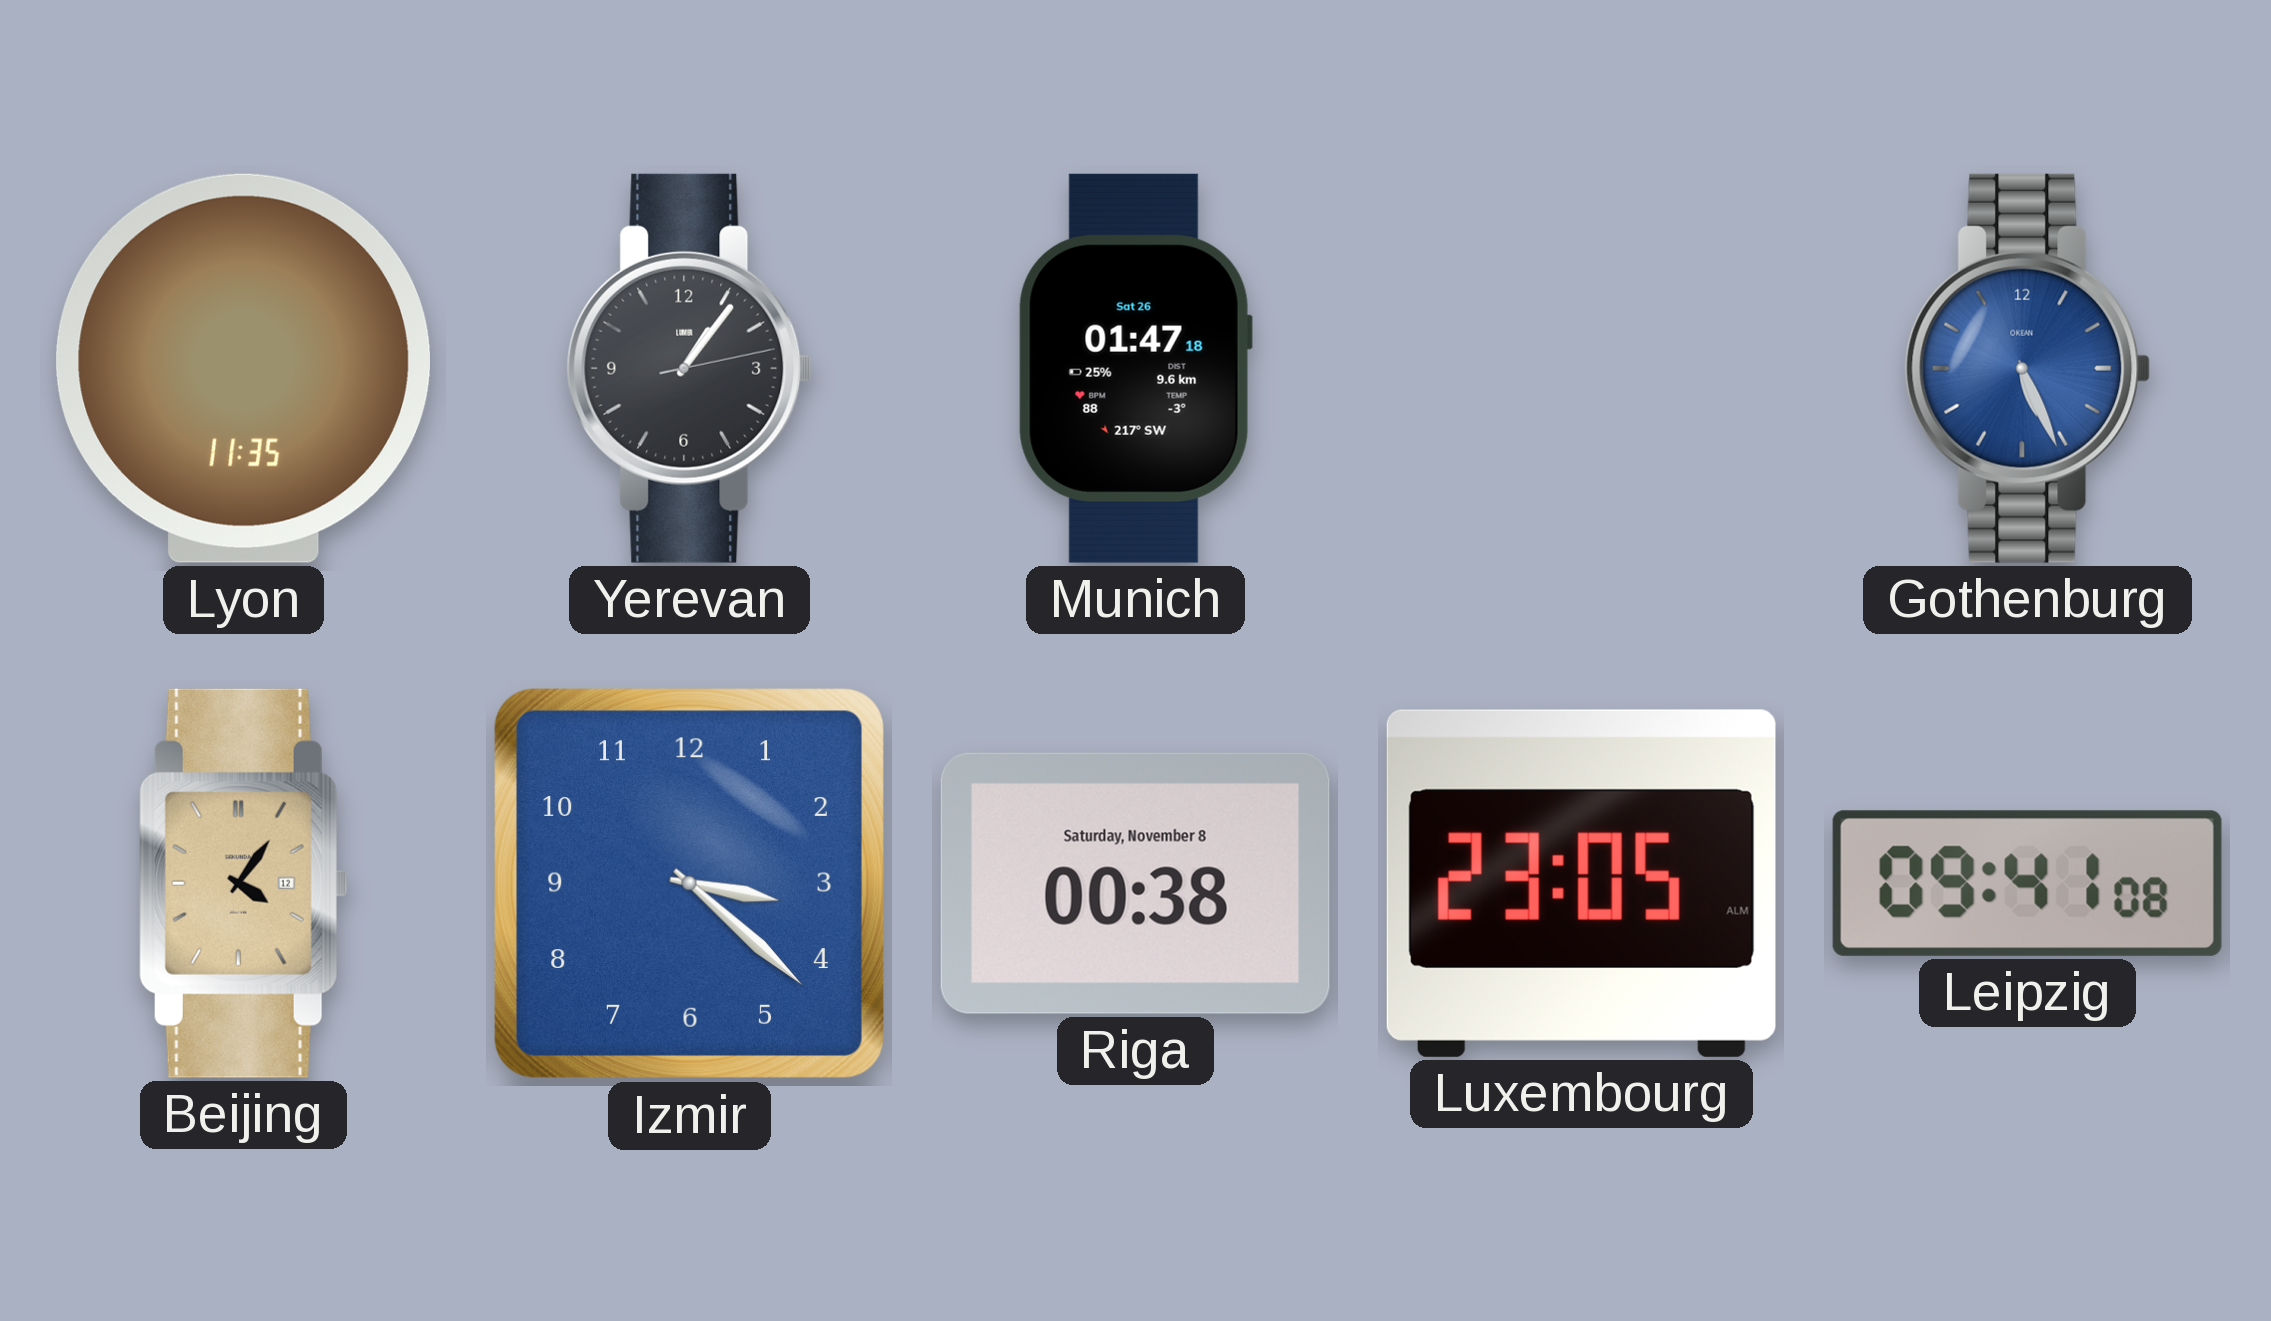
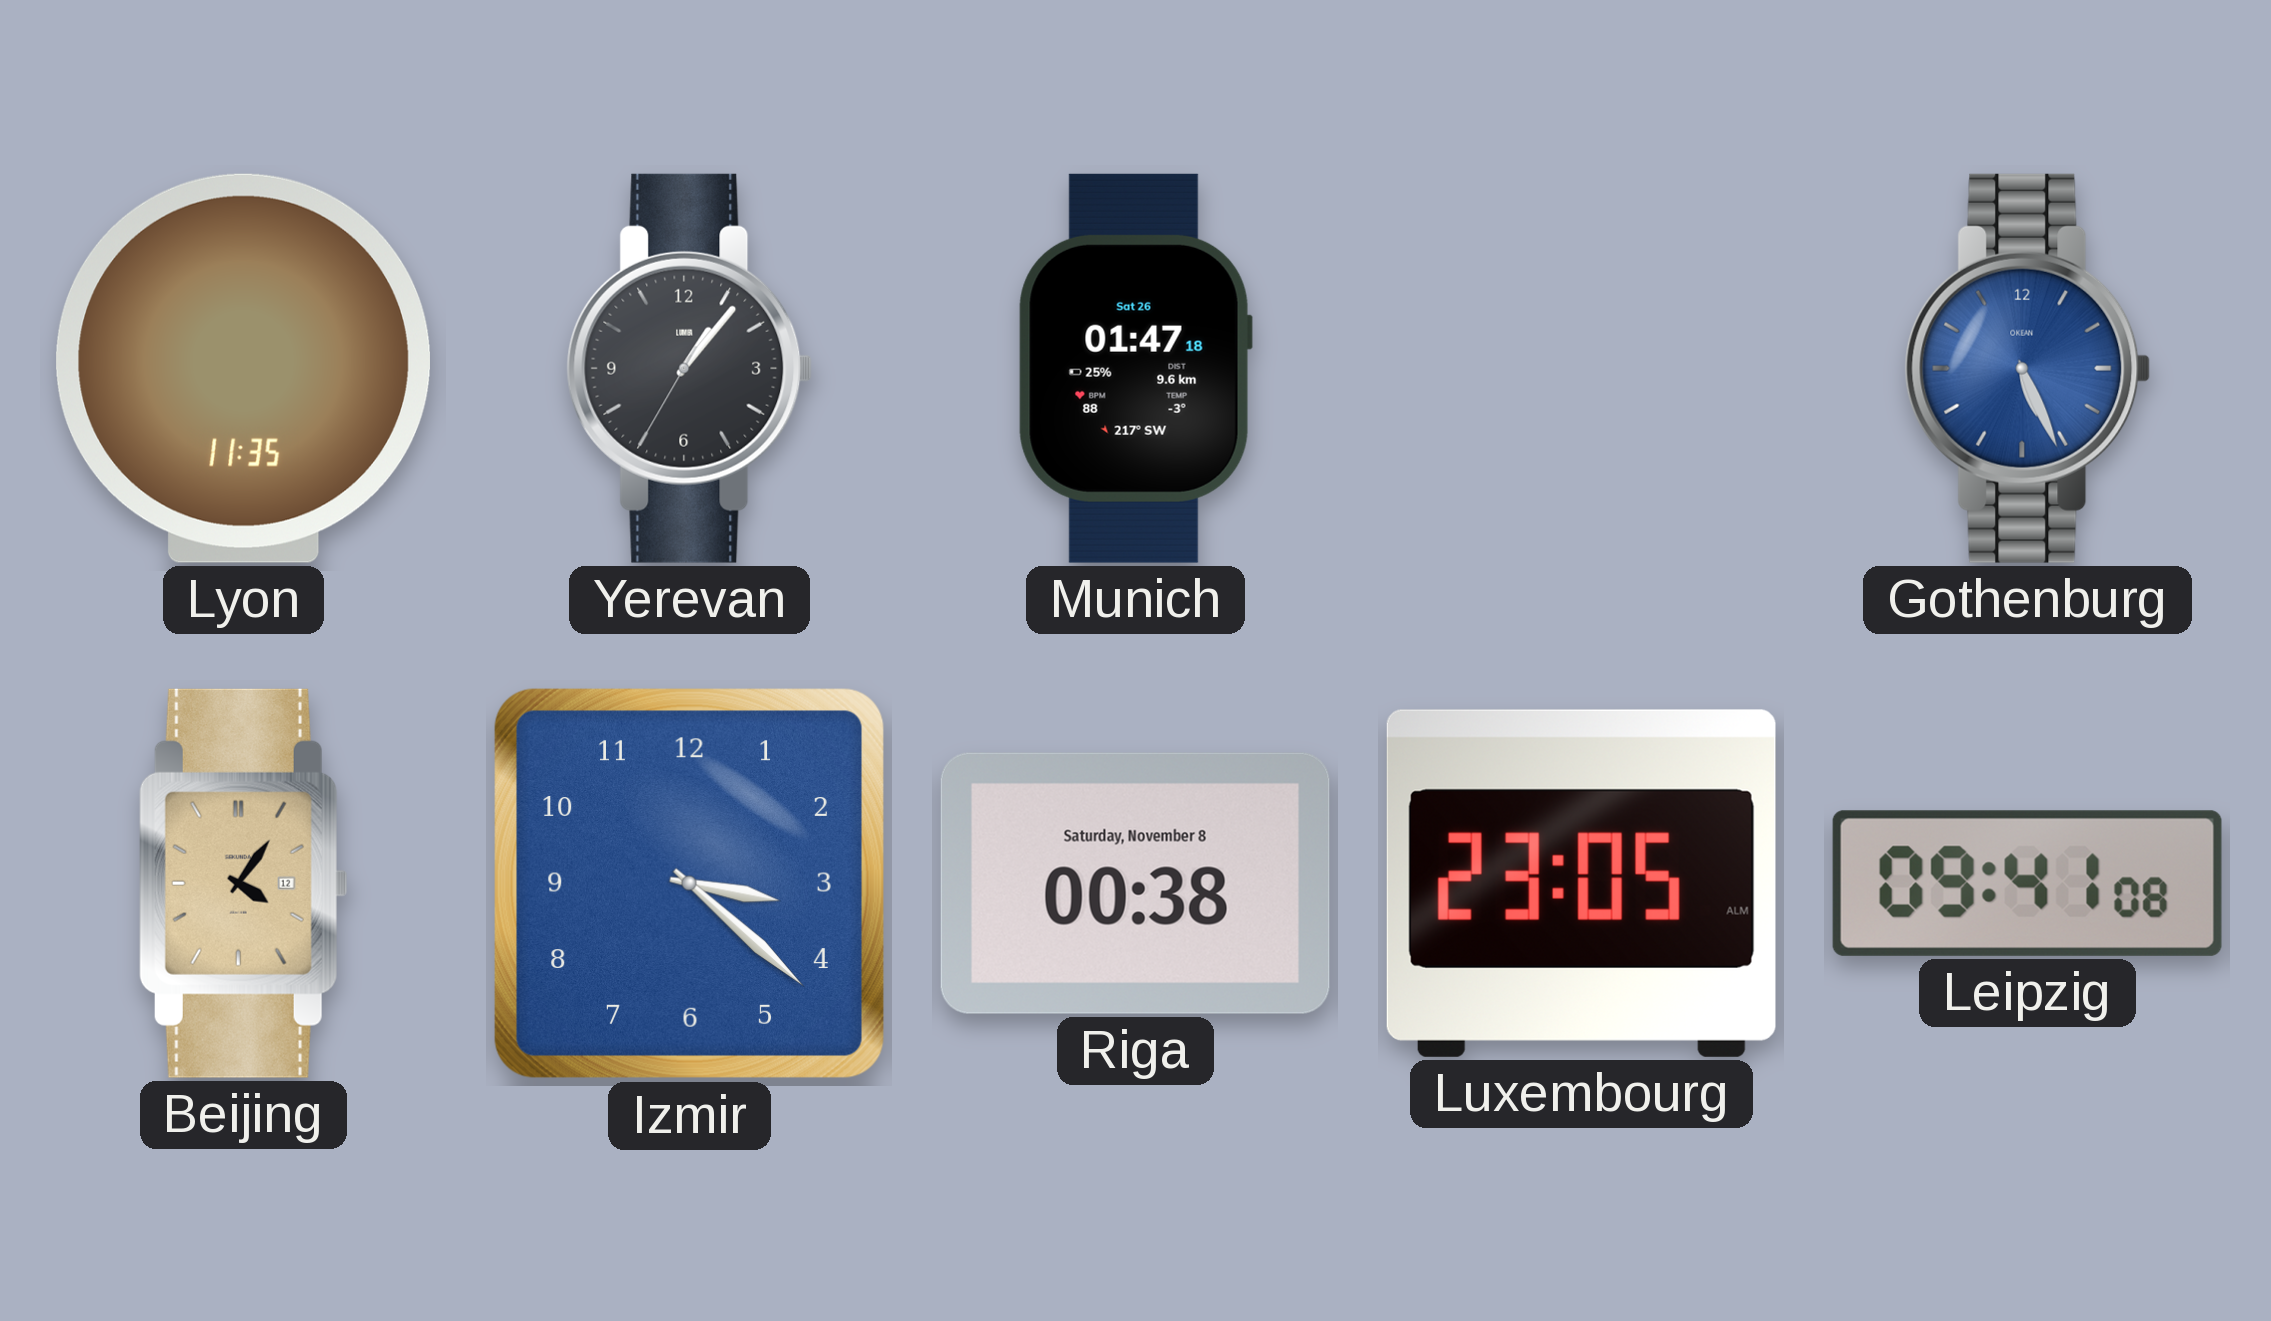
Yerevan: 1:06:13 -> 1:06:35 (690, 368)
